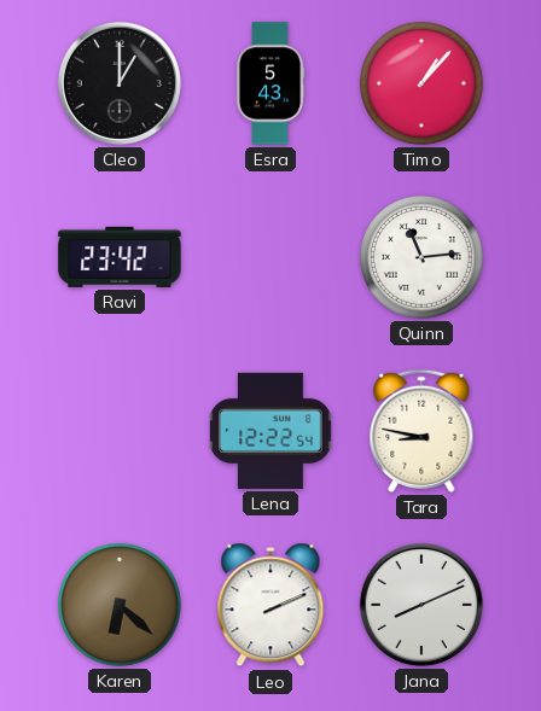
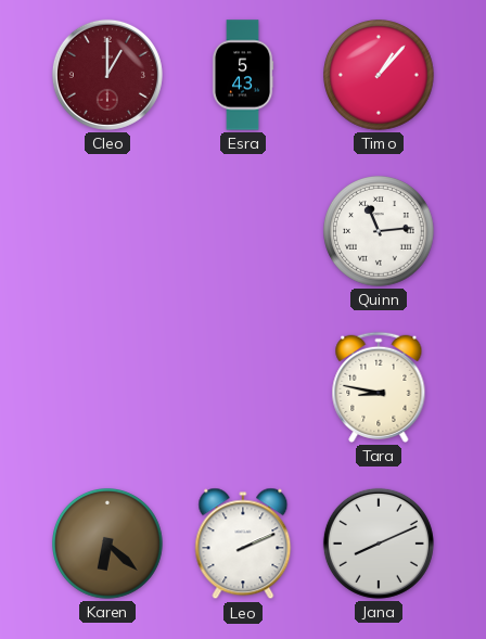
Cleo dial: black -> burgundy (107, 75)
Ravi: 23:42 -> none (120, 257)
Lena: 12:22 -> none (272, 431)
